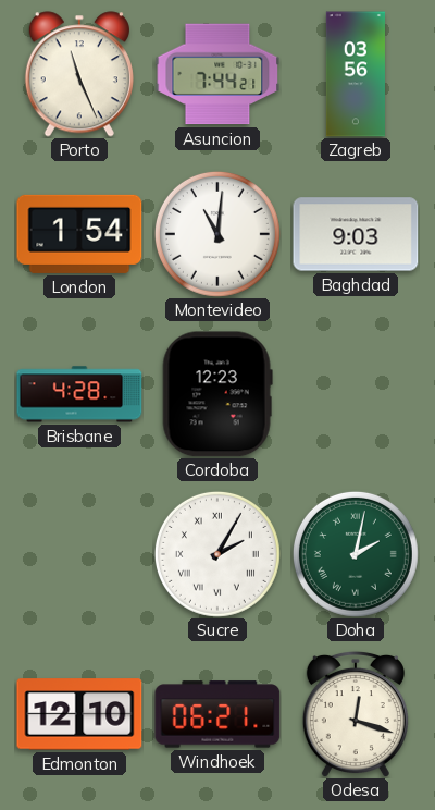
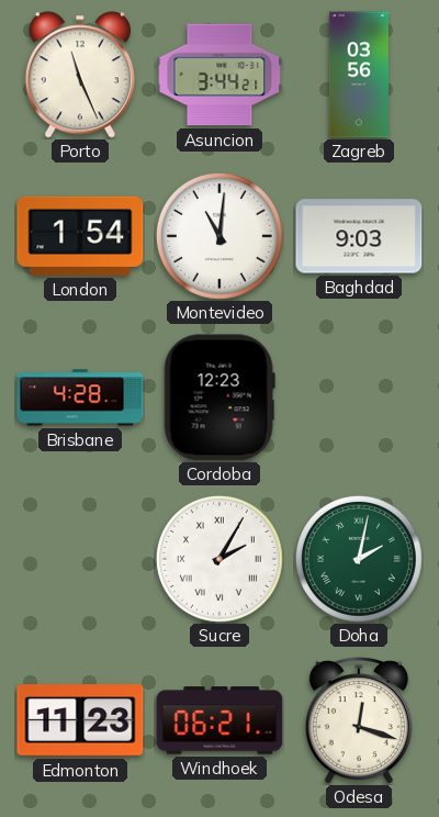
Asuncion: 7:44 -> 3:44 (219, 75)
Edmonton: 12:10 -> 11:23 (80, 720)
